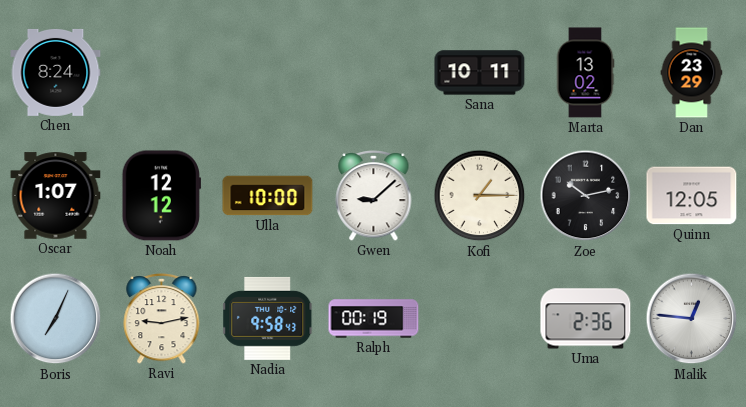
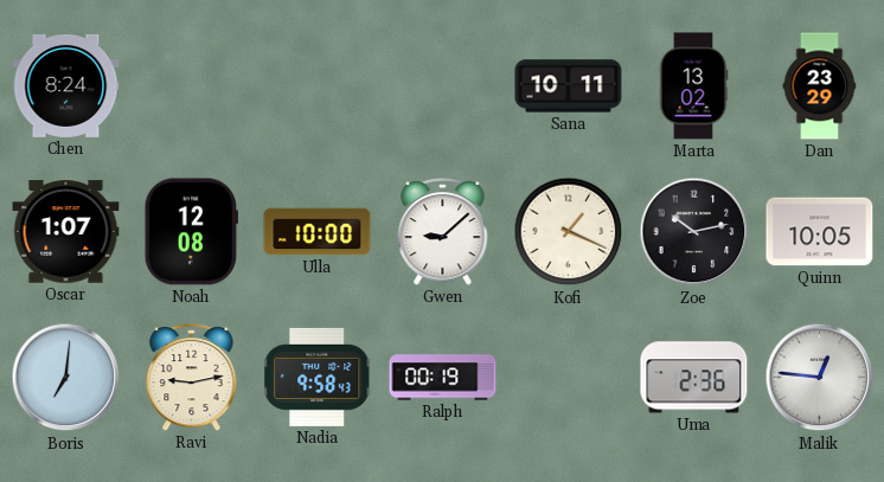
Noah: 12:12 -> 12:08 (191, 232)
Kofi: 1:15 -> 1:19 (569, 232)
Quinn: 12:05 -> 10:05 (820, 232)
Boris: 7:04 -> 7:01 (66, 378)
